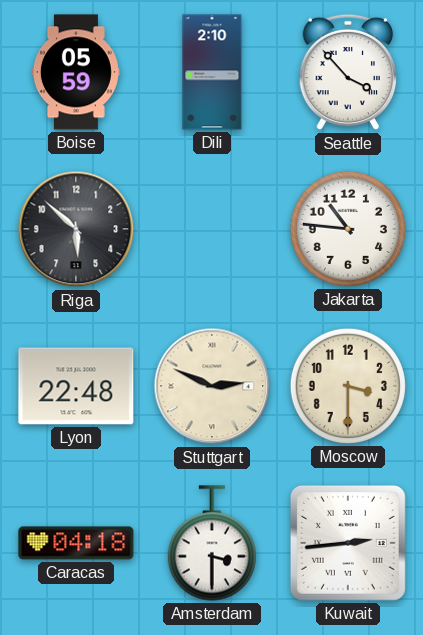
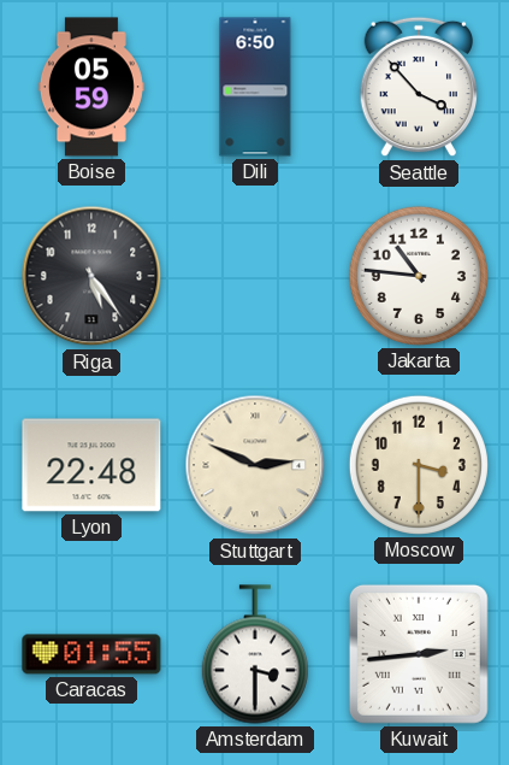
Dili: 2:10 -> 6:50 (255, 87)
Riga: 5:52 -> 5:24 (91, 276)
Caracas: 04:18 -> 01:55 (91, 654)
